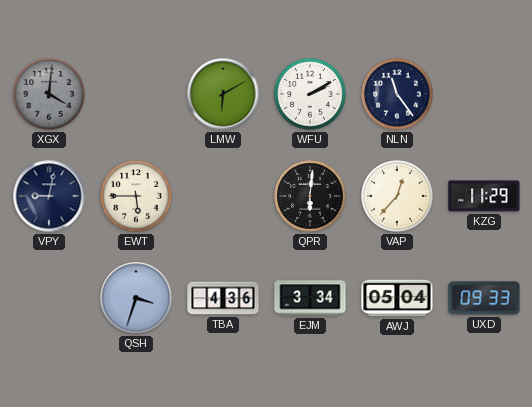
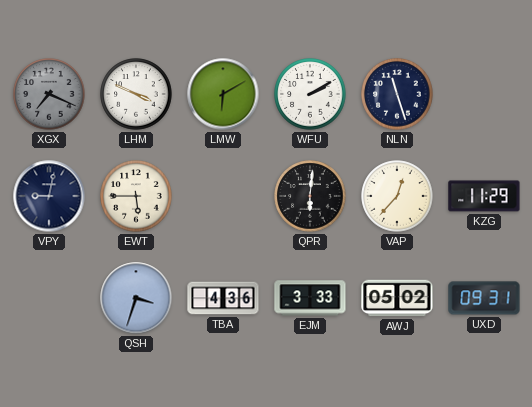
XGX: 4:01 -> 7:19 (49, 94)
LHM: none -> 3:49 (136, 94)
NLN: 11:24 -> 11:27 (397, 94)
EJM: 3:34 -> 3:33 (310, 298)
AWJ: 05:04 -> 05:02 (397, 298)
UXD: 09:33 -> 09:31 (484, 298)
